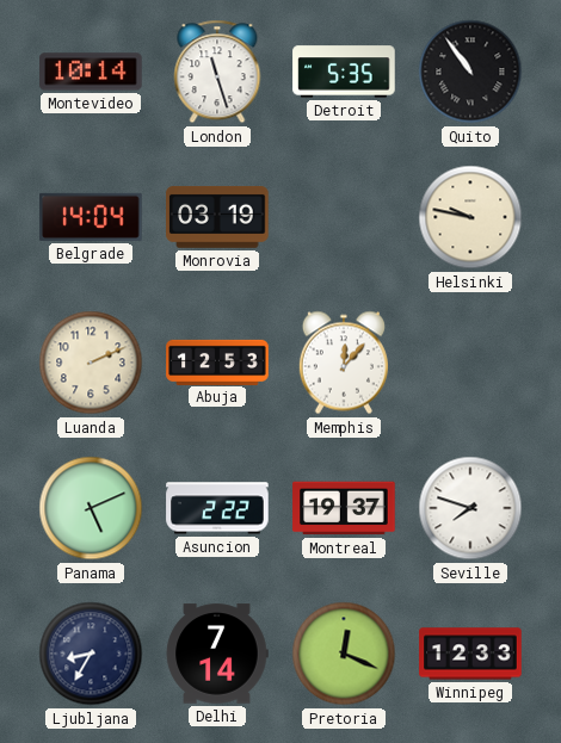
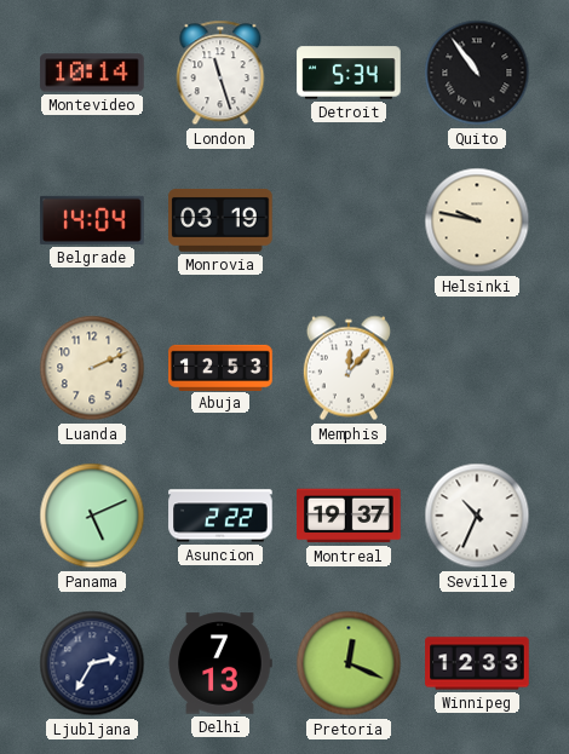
Detroit: 5:35 -> 5:34 (349, 73)
Seville: 7:48 -> 10:34 (477, 516)
Ljubljana: 8:35 -> 2:35 (92, 663)
Delhi: 7:14 -> 7:13 (220, 663)
